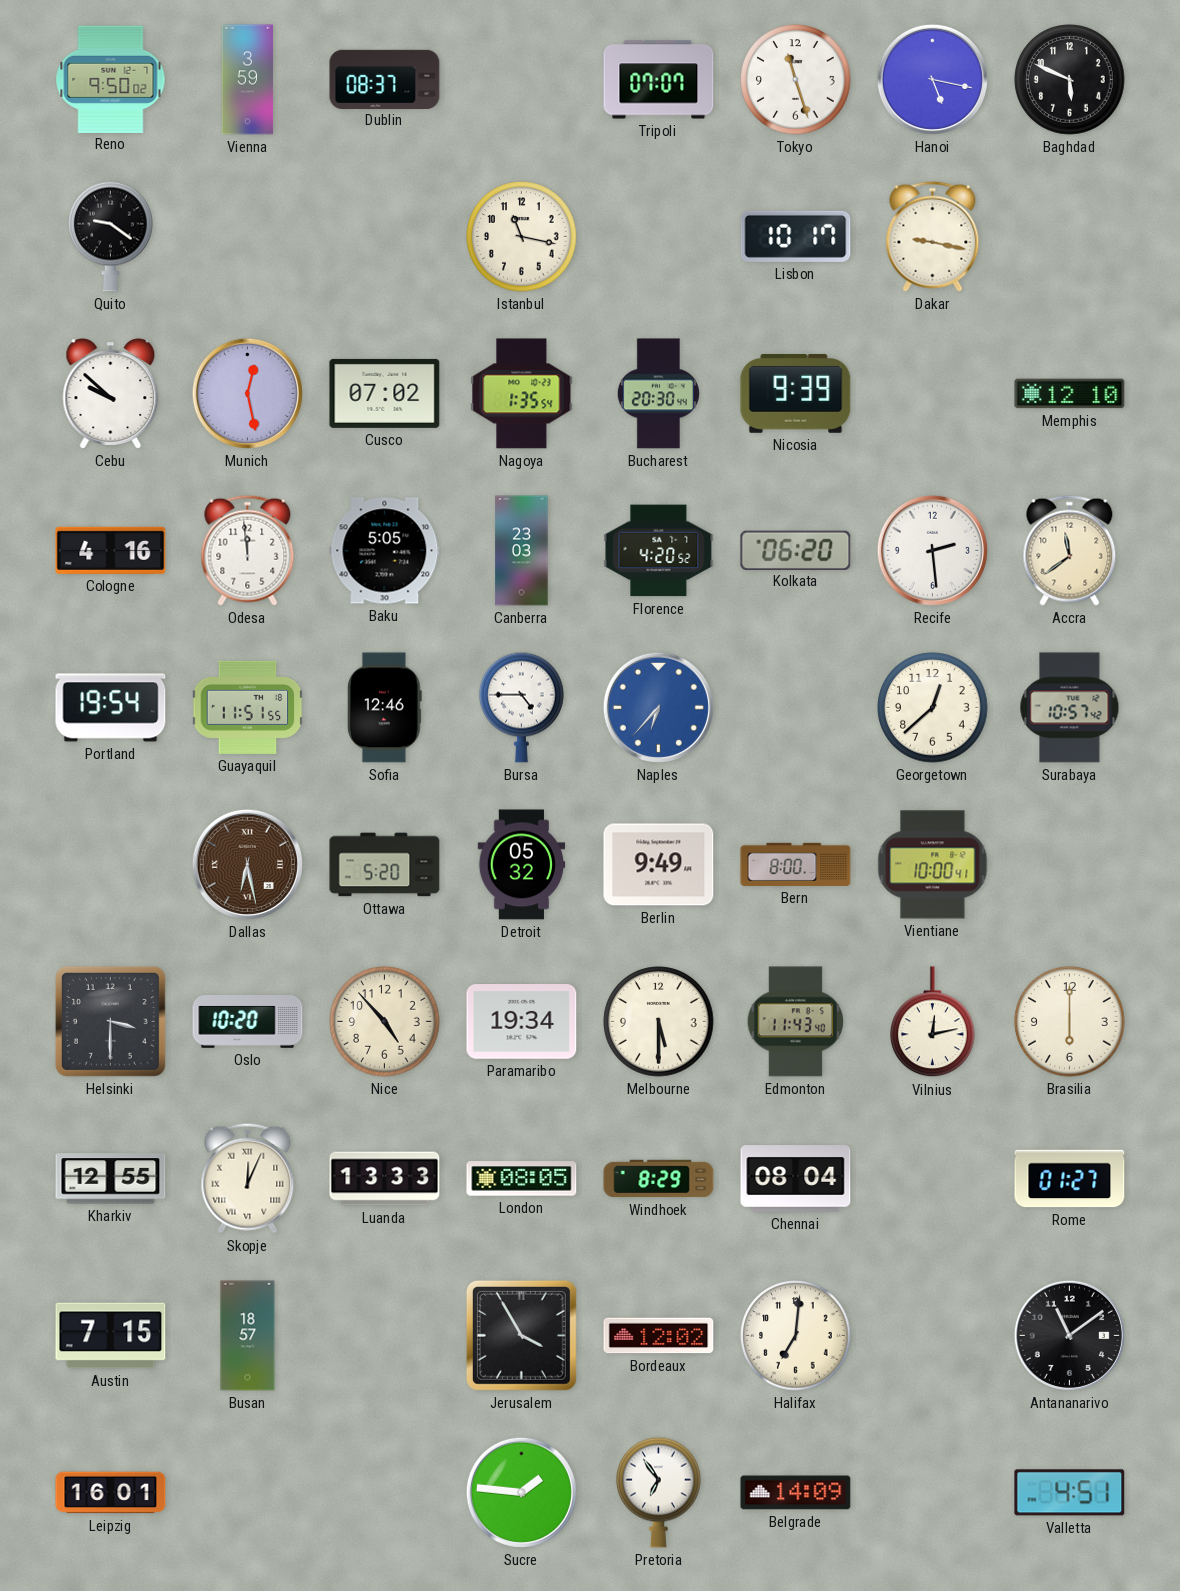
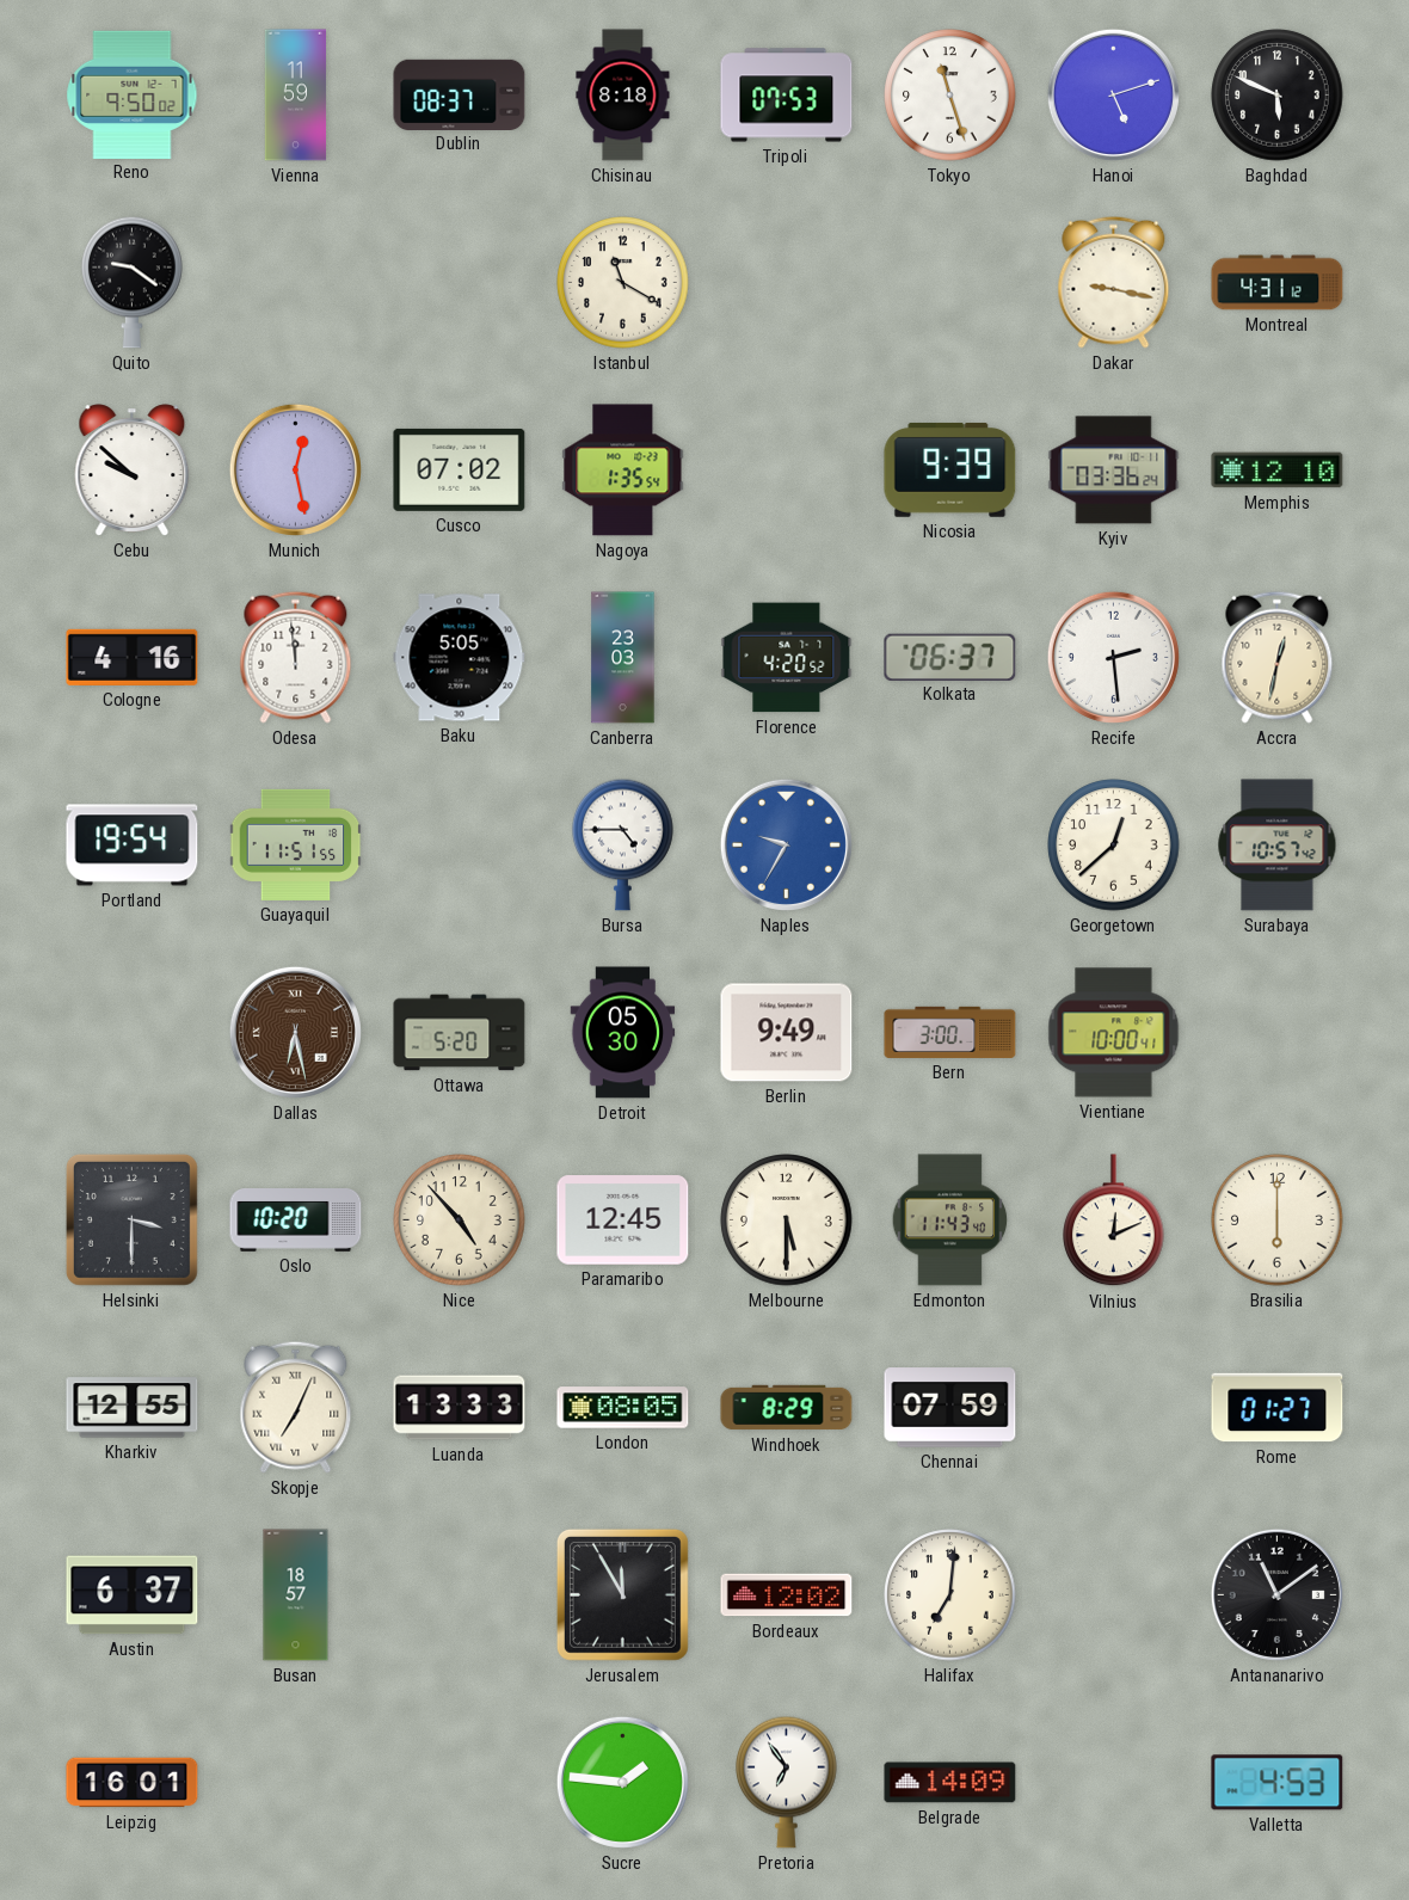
Vienna: 3:59 -> 11:59 (296, 96)
Chisinau: none -> 8:18 (623, 96)
Tripoli: 07:07 -> 07:53 (787, 96)
Hanoi: 5:17 -> 5:12 (1113, 94)
Istanbul: 11:17 -> 11:20 (623, 283)
Lisbon: 10:17 -> none (796, 236)
Montreal: none -> 4:31 (1278, 283)
Bucharest: 20:30 -> none (658, 394)
Kyiv: none -> 03:36 (1114, 471)
Kolkata: 06:20 -> 06:37 (950, 657)
Accra: 11:39 -> 12:32 (1278, 657)
Sofia: 12:46 -> none (385, 708)
Naples: 6:37 -> 9:35 (786, 844)
Detroit: 05:32 -> 05:30 (623, 1033)
Bern: 8:00 -> 3:00 (950, 1032)
Paramaribo: 19:34 -> 12:45 (623, 1220)
Vilnius: 12:13 -> 12:11 (1114, 1220)
Skopje: 12:04 -> 7:04 (296, 1407)
Chennai: 08:04 -> 07:59 (950, 1408)
Austin: 7:15 -> 6:37 (133, 1595)
Jerusalem: 3:55 -> 11:55 (622, 1594)
Valletta: 4:51 -> 4:53 (1278, 1783)
